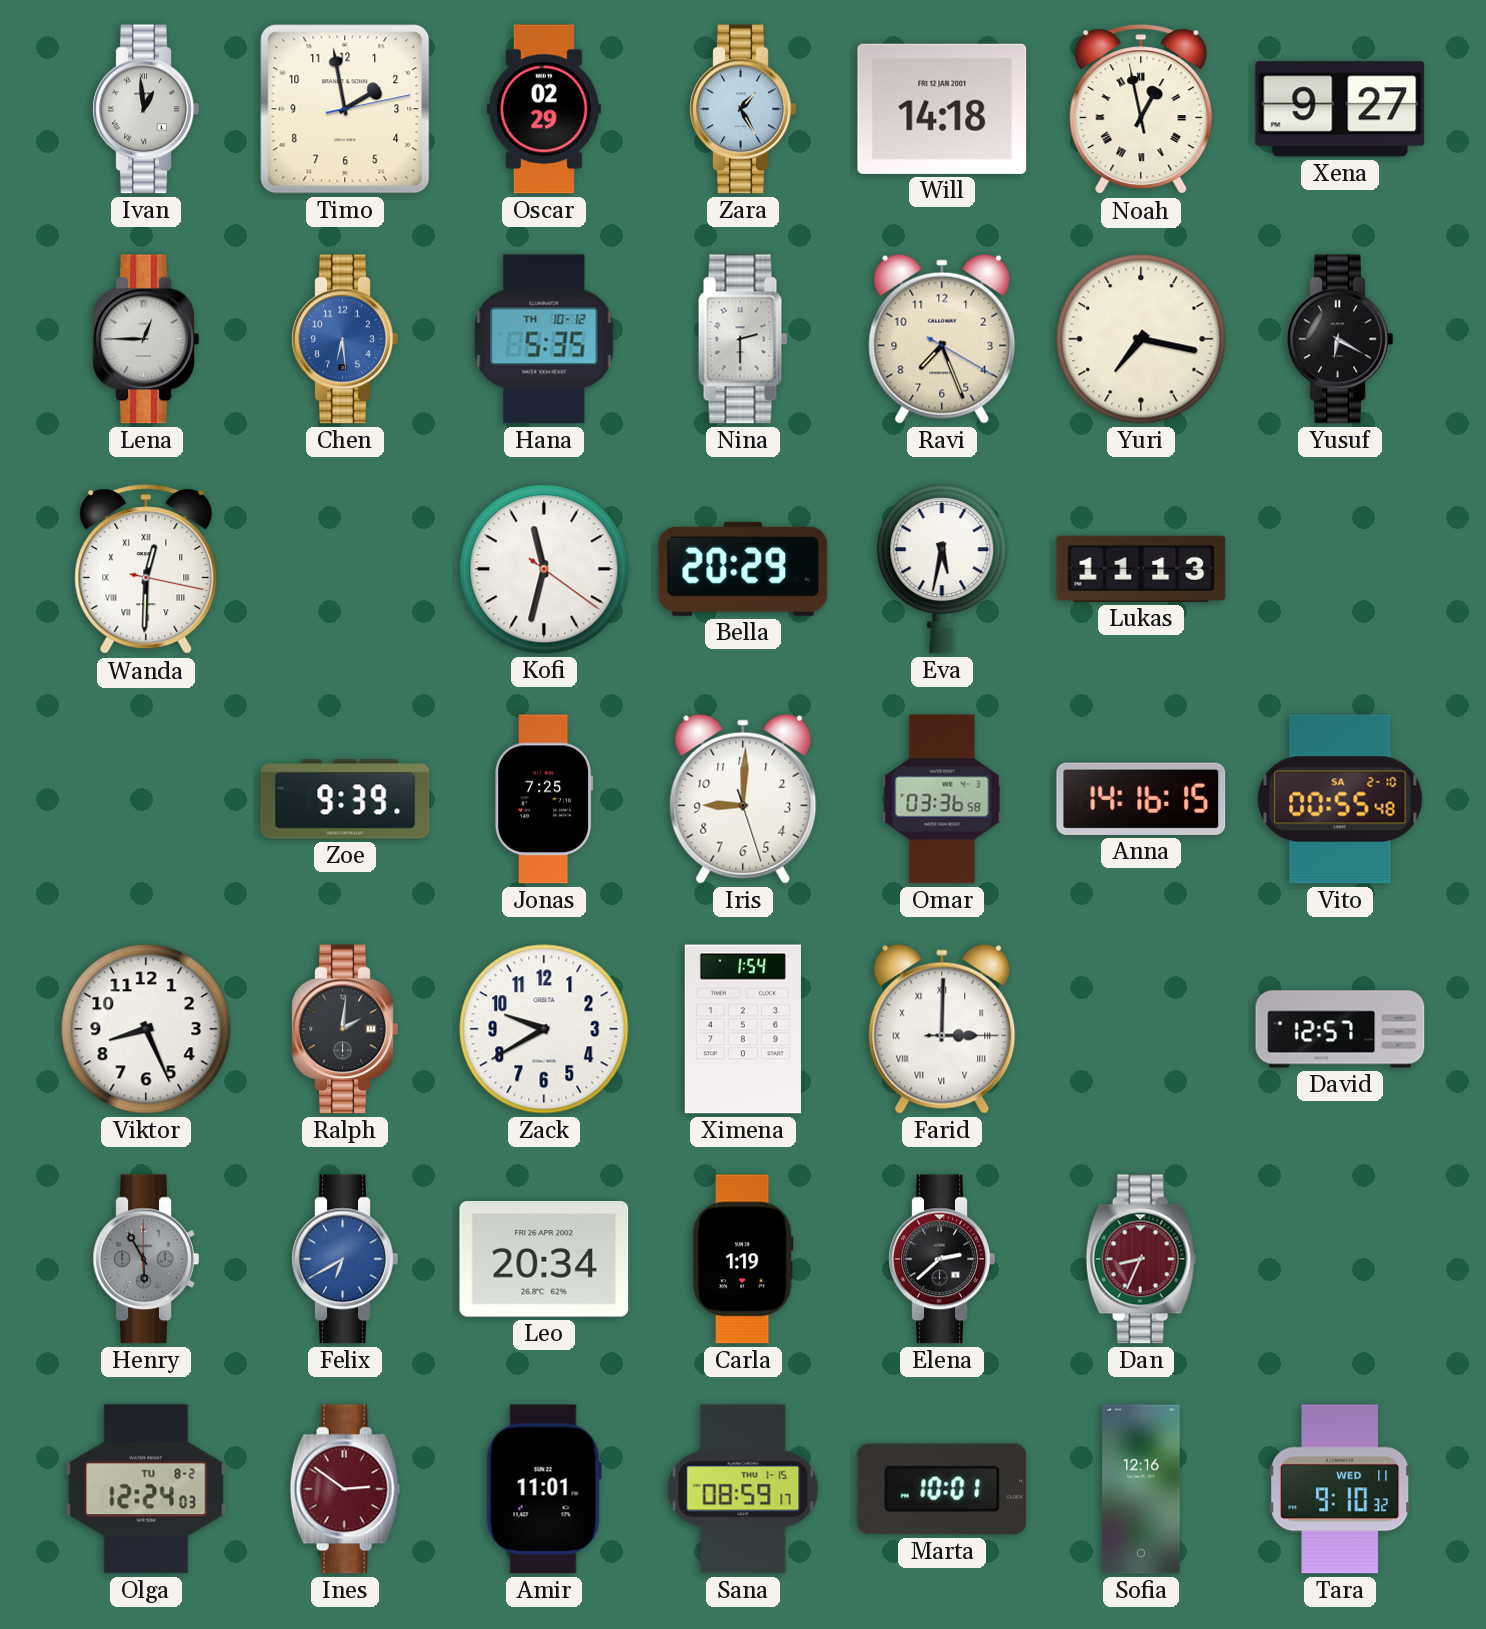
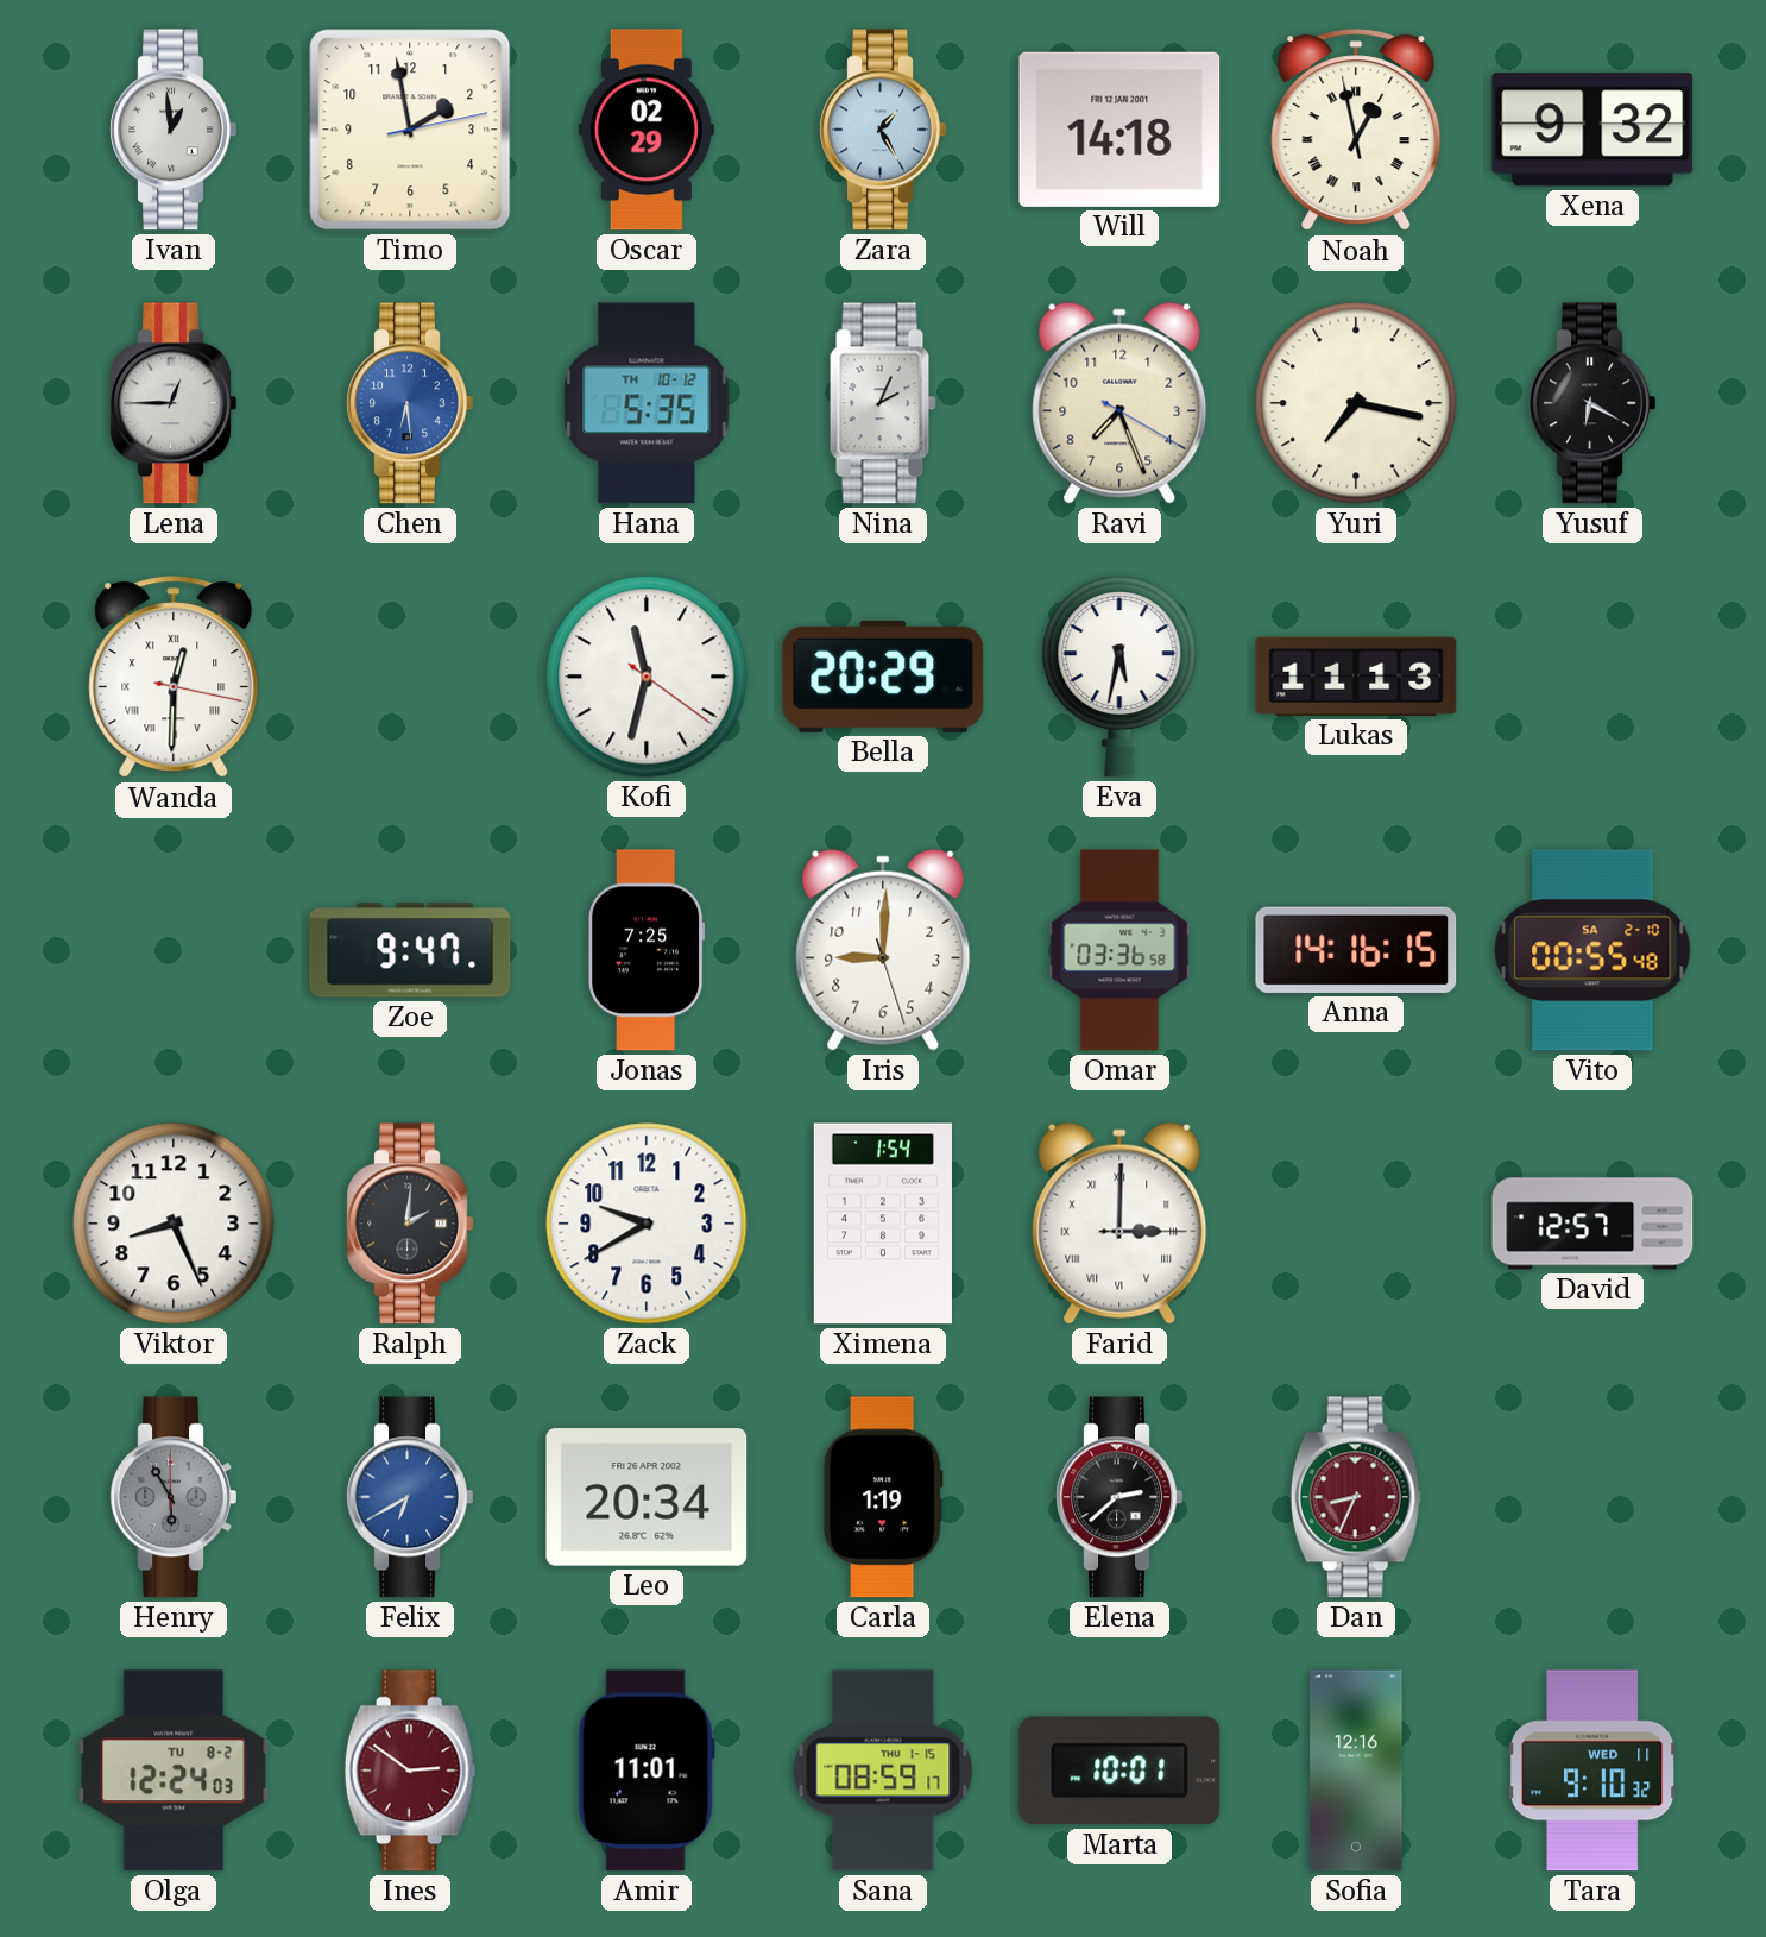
Xena: 9:27 -> 9:32 (1592, 130)
Nina: 2:30 -> 2:04 (883, 403)
Zoe: 9:39 -> 9:47 (410, 950)
